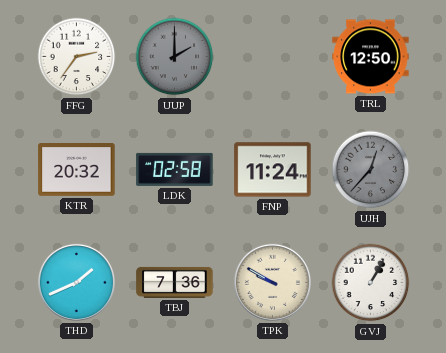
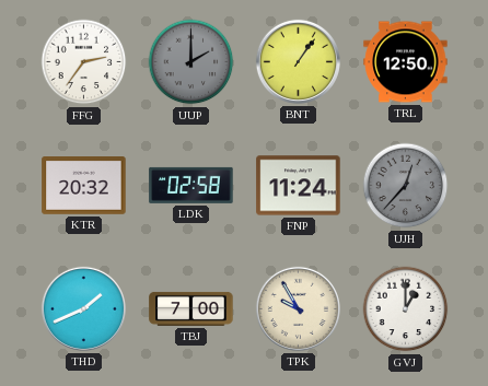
BNT: none -> 1:06 (298, 61)
TBJ: 7:36 -> 7:00 (191, 308)
TPK: 9:50 -> 9:55 (298, 308)
GVJ: 1:05 -> 1:00 (406, 309)
